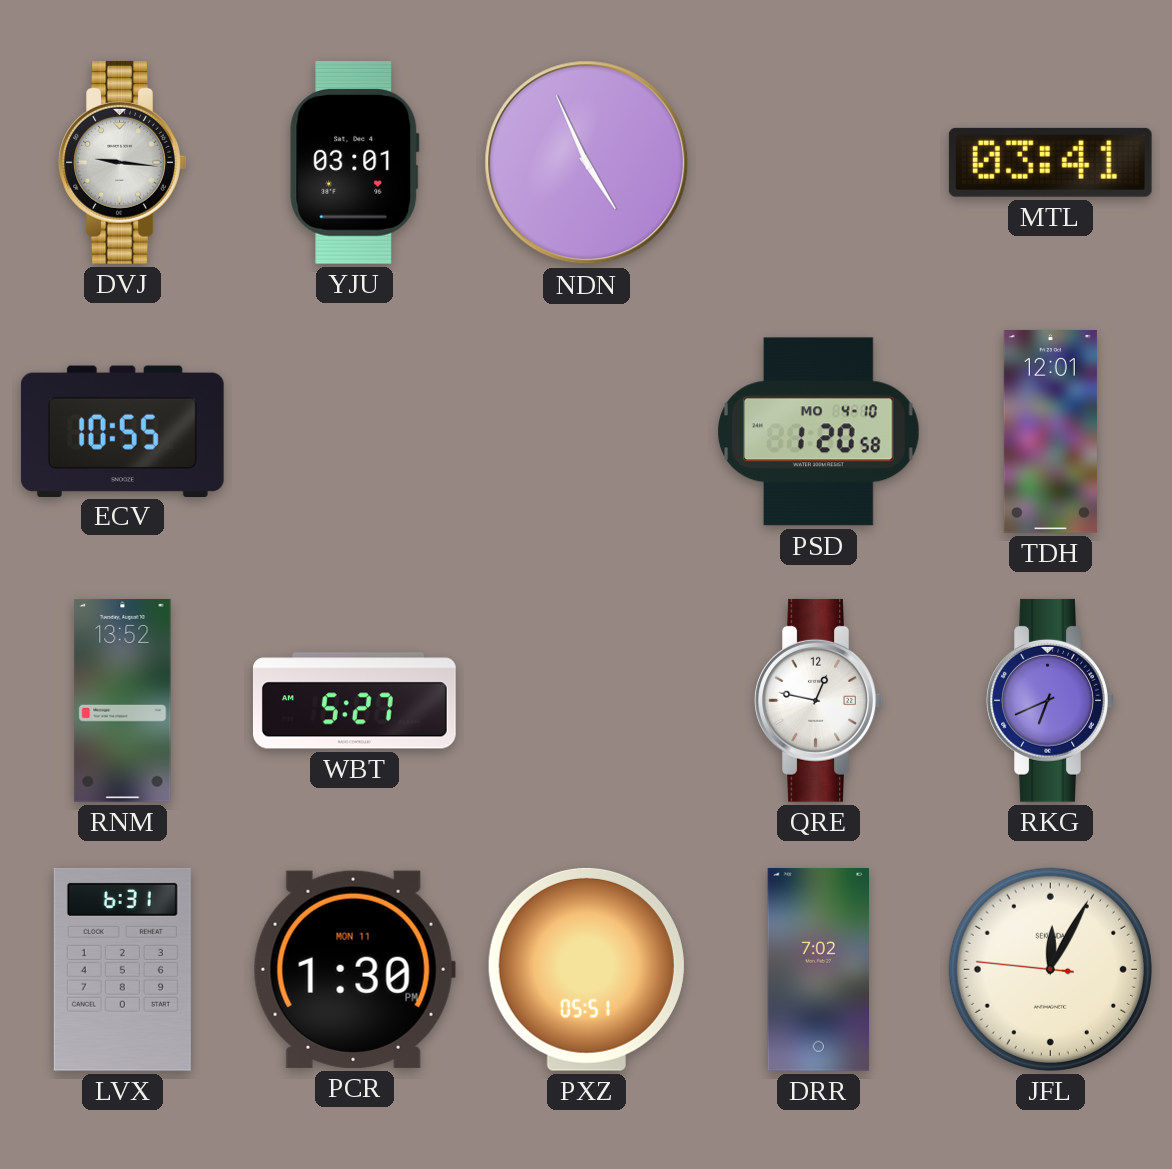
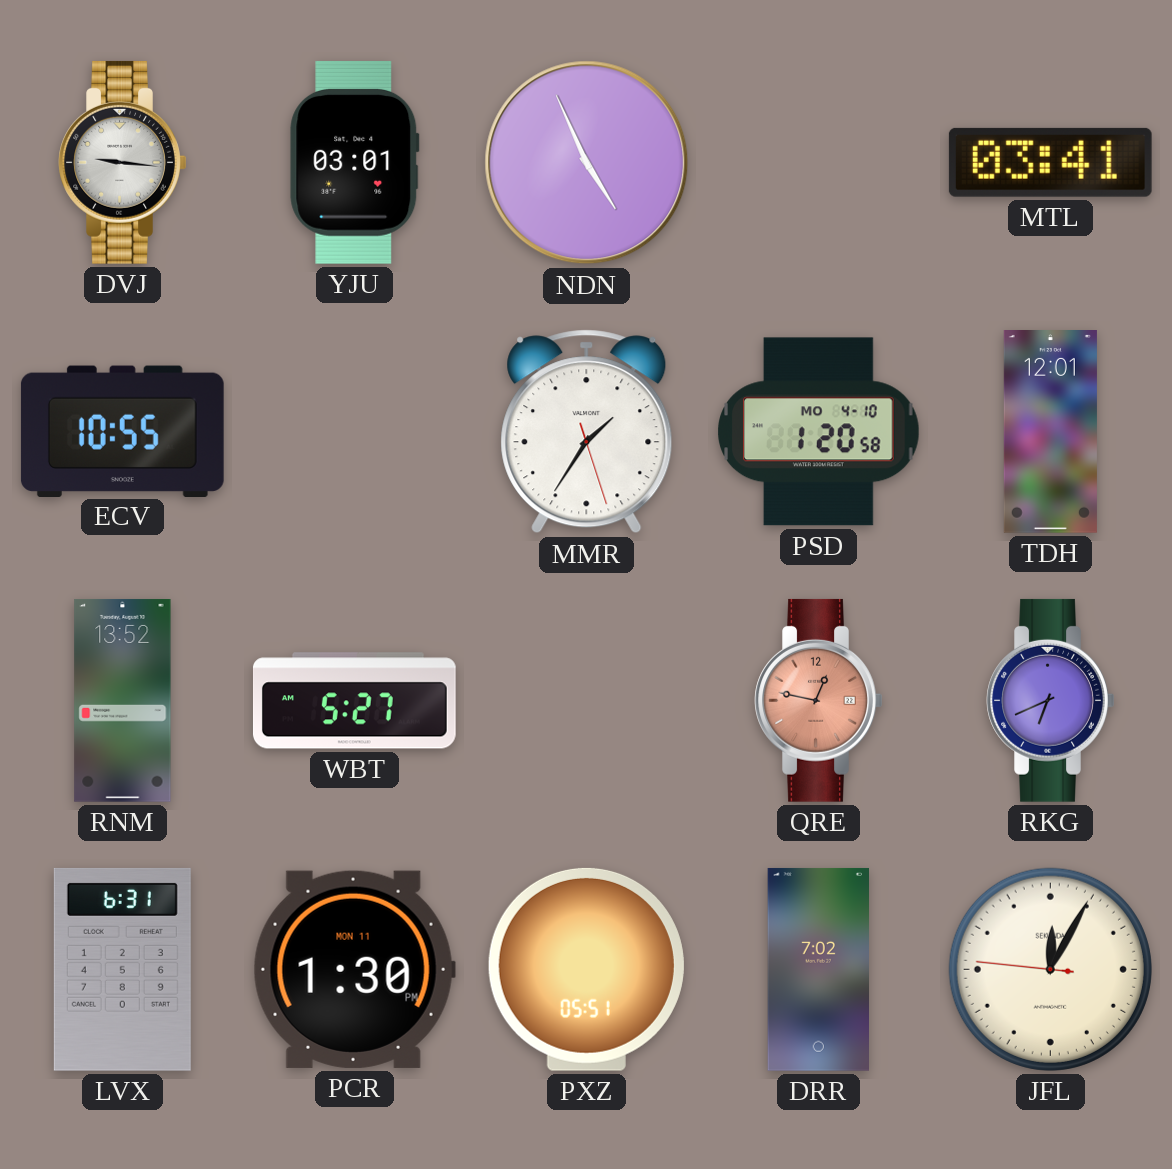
MMR: none -> 1:35 (587, 432)
QRE dial: white -> salmon (819, 700)
